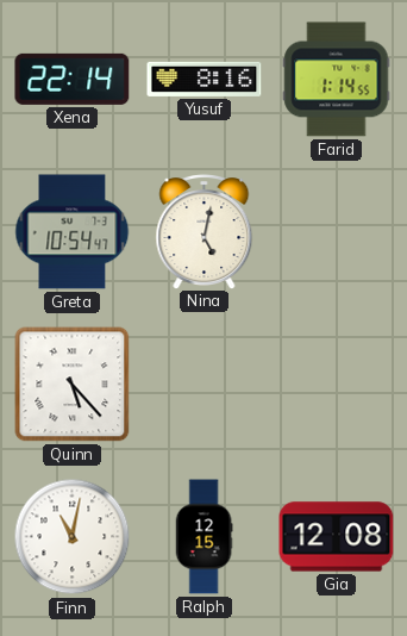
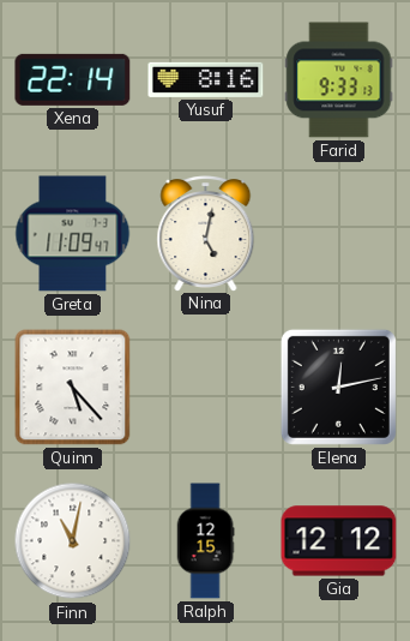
Farid: 1:14 -> 9:33 (339, 80)
Greta: 10:54 -> 11:09 (73, 234)
Elena: none -> 12:13 (338, 387)
Gia: 12:08 -> 12:12 (339, 541)
